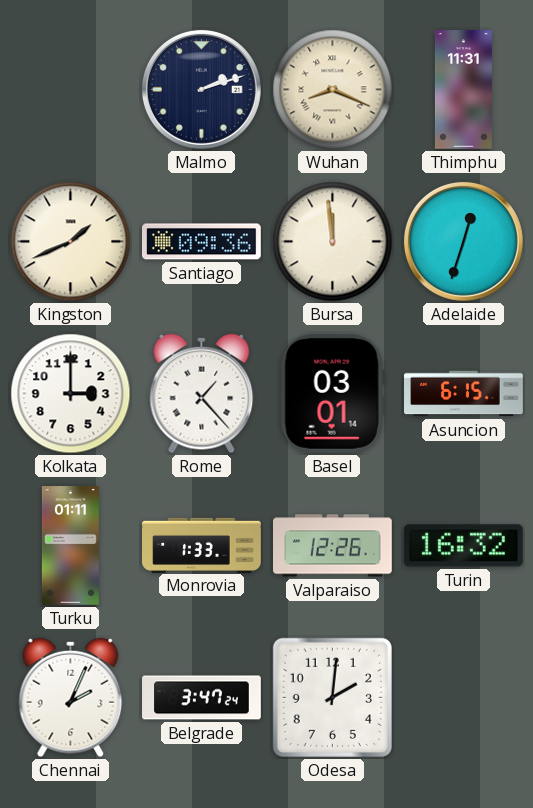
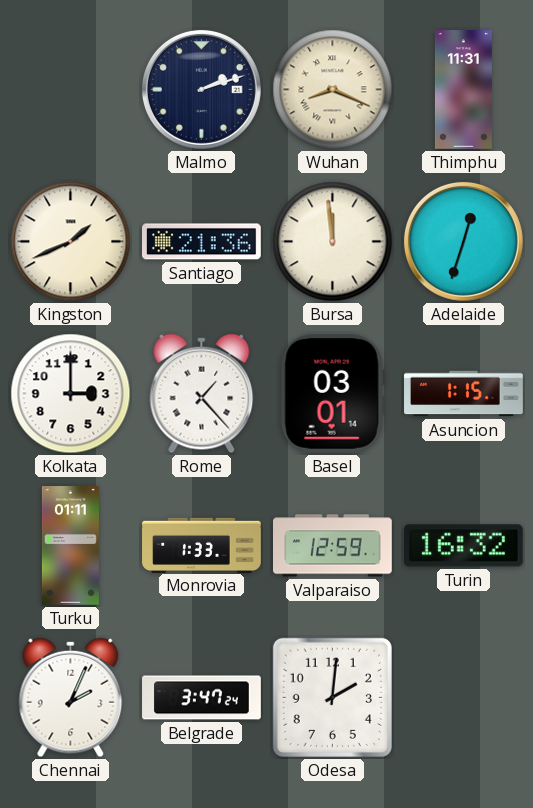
Santiago: 09:36 -> 21:36 (202, 242)
Asuncion: 6:15 -> 1:15 (464, 394)
Valparaiso: 12:26 -> 12:59 (333, 546)
